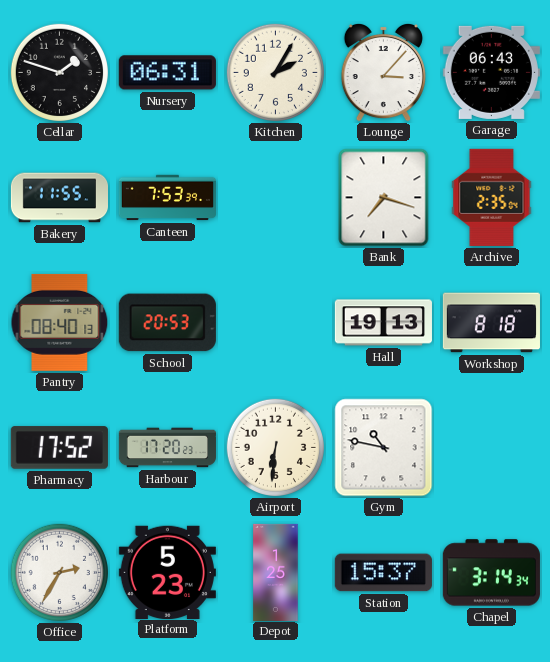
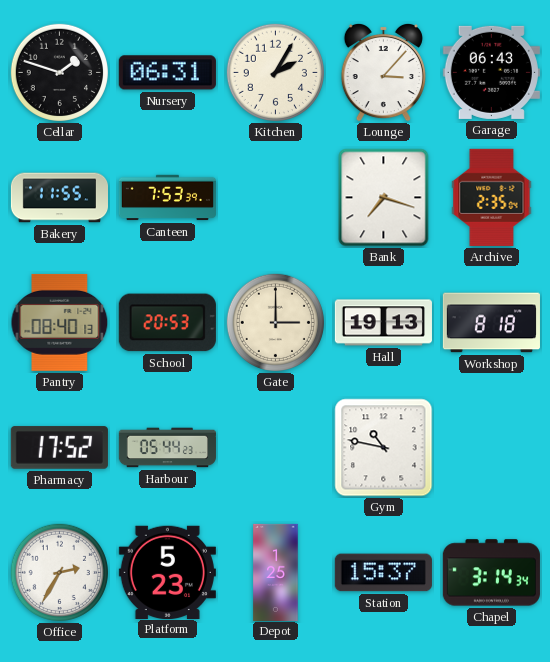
Gate: none -> 3:00 (275, 322)
Harbour: 17:20 -> 05:44 (167, 448)
Airport: 6:31 -> none (275, 447)
